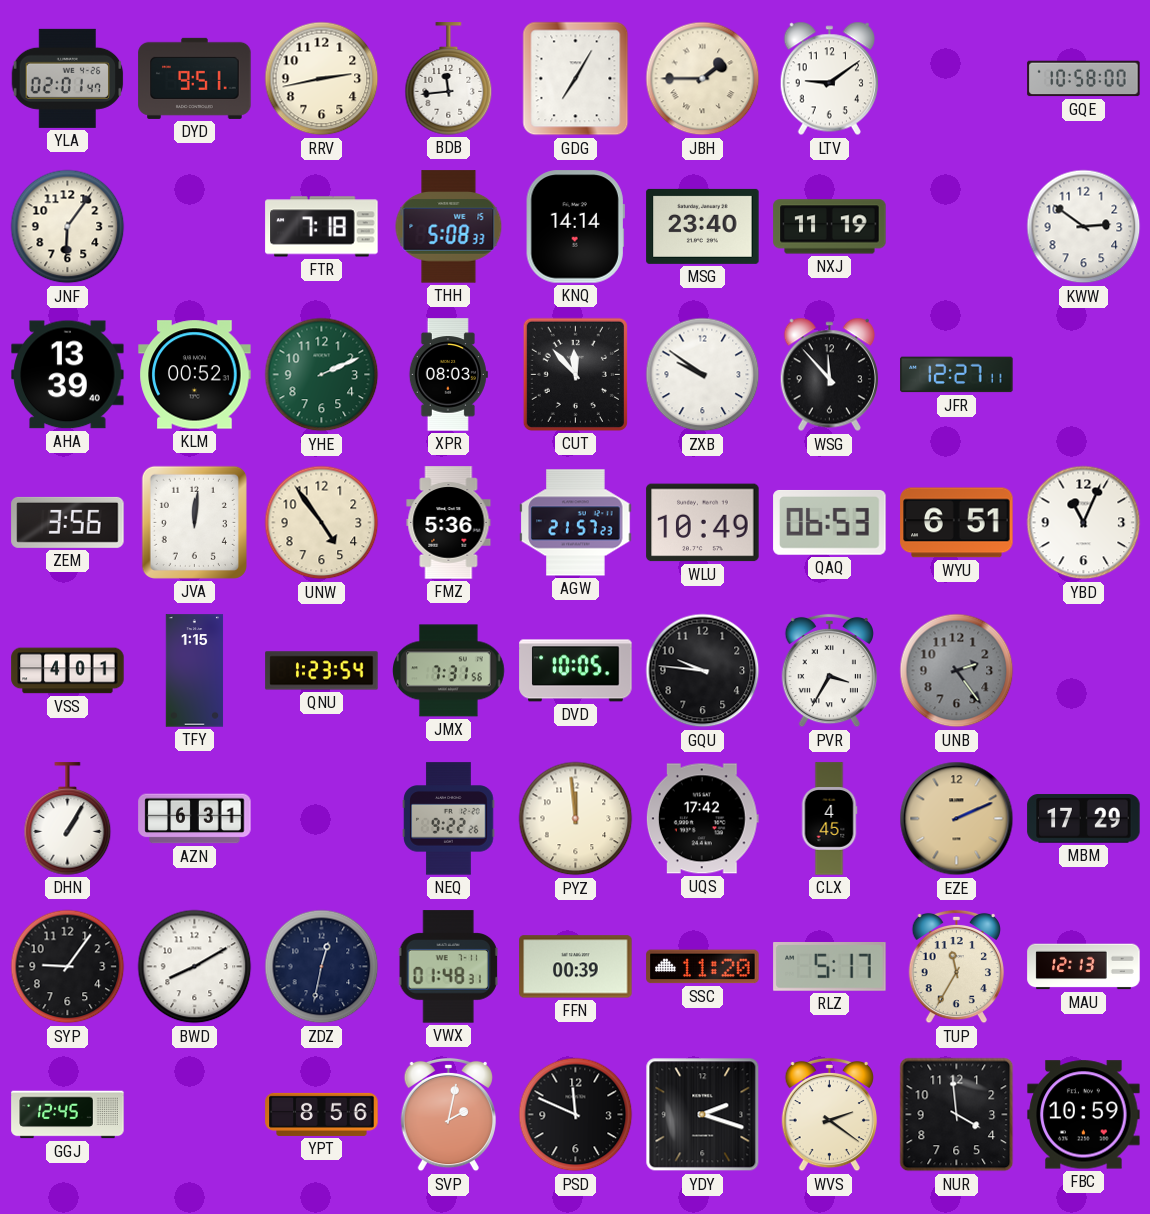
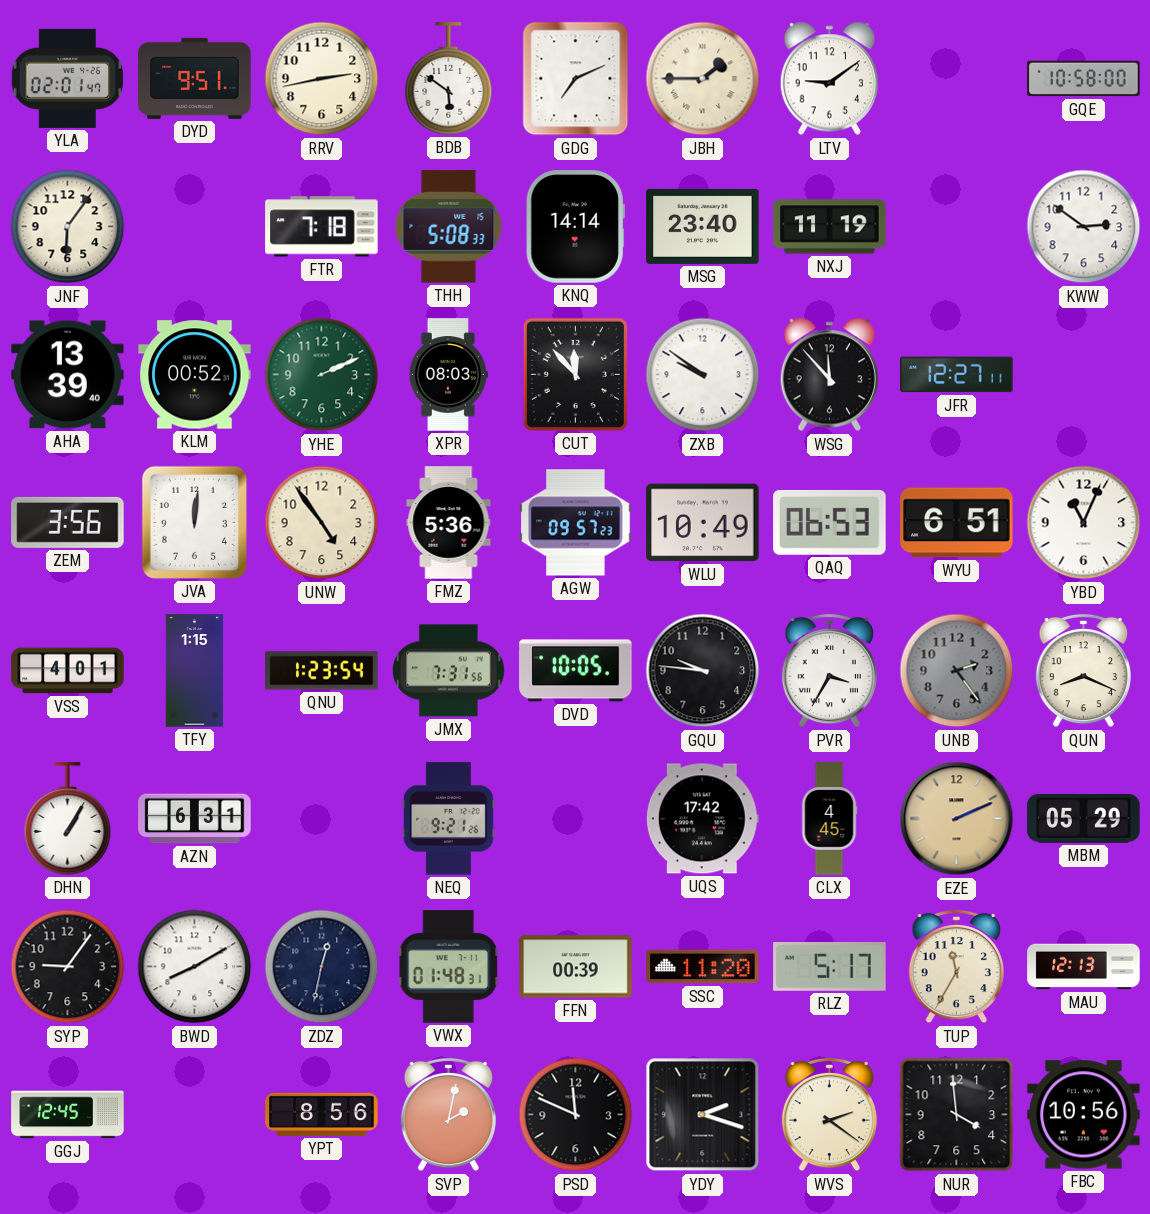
BDB: 11:44 -> 5:51 (449, 79)
GDG: 7:05 -> 7:11 (576, 79)
AGW: 21:57 -> 09:57 (576, 523)
QUN: none -> 8:19 (1083, 671)
NEQ: 9:22 -> 9:21 (449, 819)
PYZ: 11:59 -> none (576, 819)
MBM: 17:29 -> 05:29 (1084, 819)
FBC: 10:59 -> 10:56 (1084, 1115)
